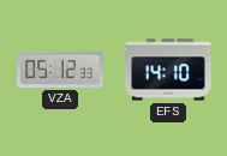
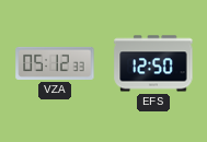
EFS: 14:10 -> 12:50 (153, 63)
